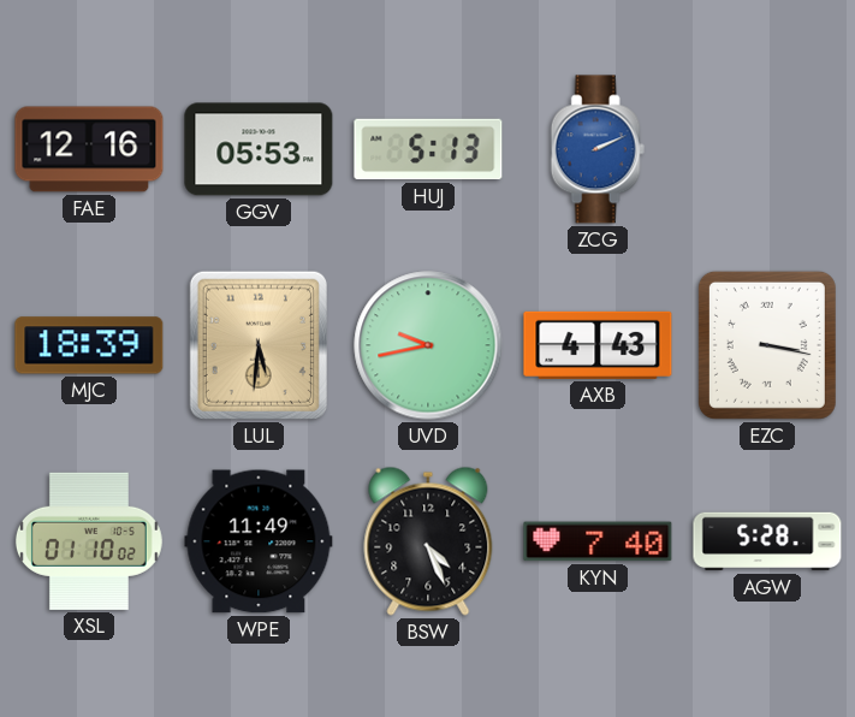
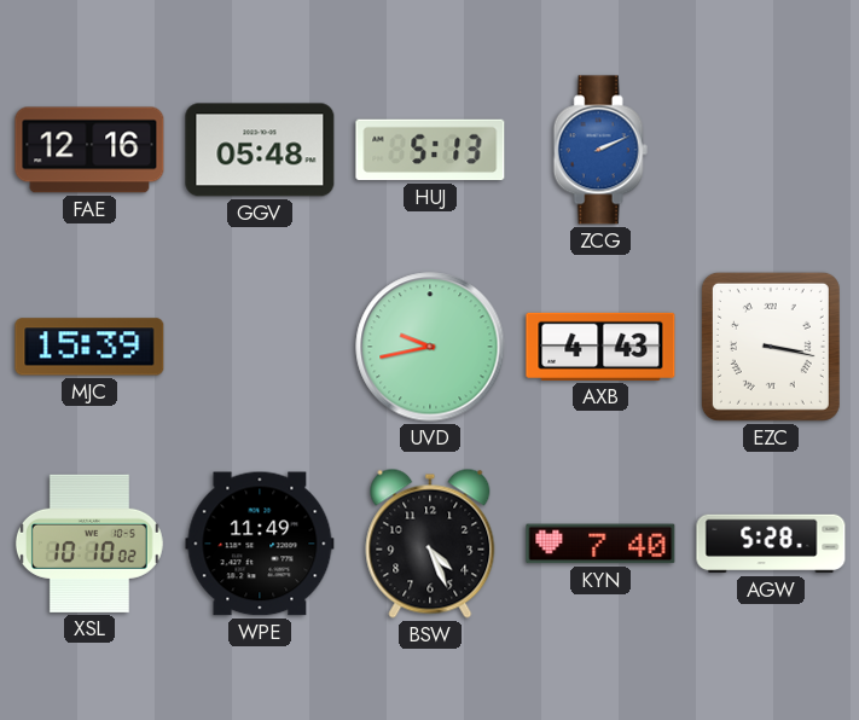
GGV: 05:53 -> 05:48 (260, 150)
MJC: 18:39 -> 15:39 (89, 347)
LUL: 5:31 -> none (259, 345)
XSL: 01:10 -> 10:10 (89, 544)
